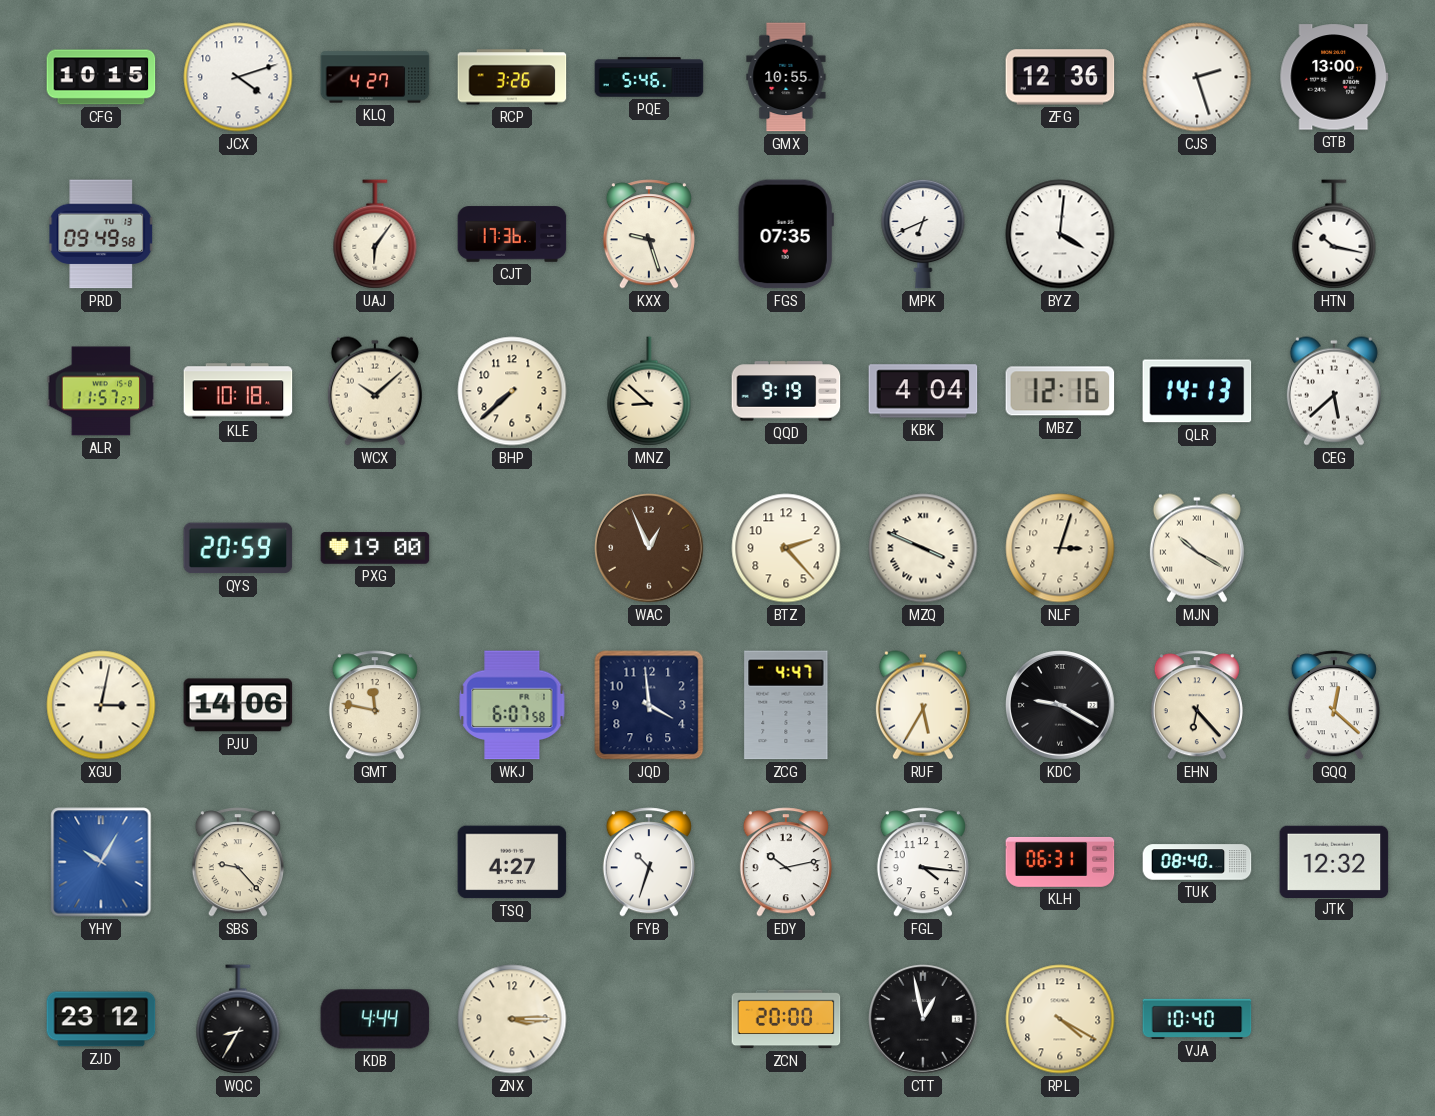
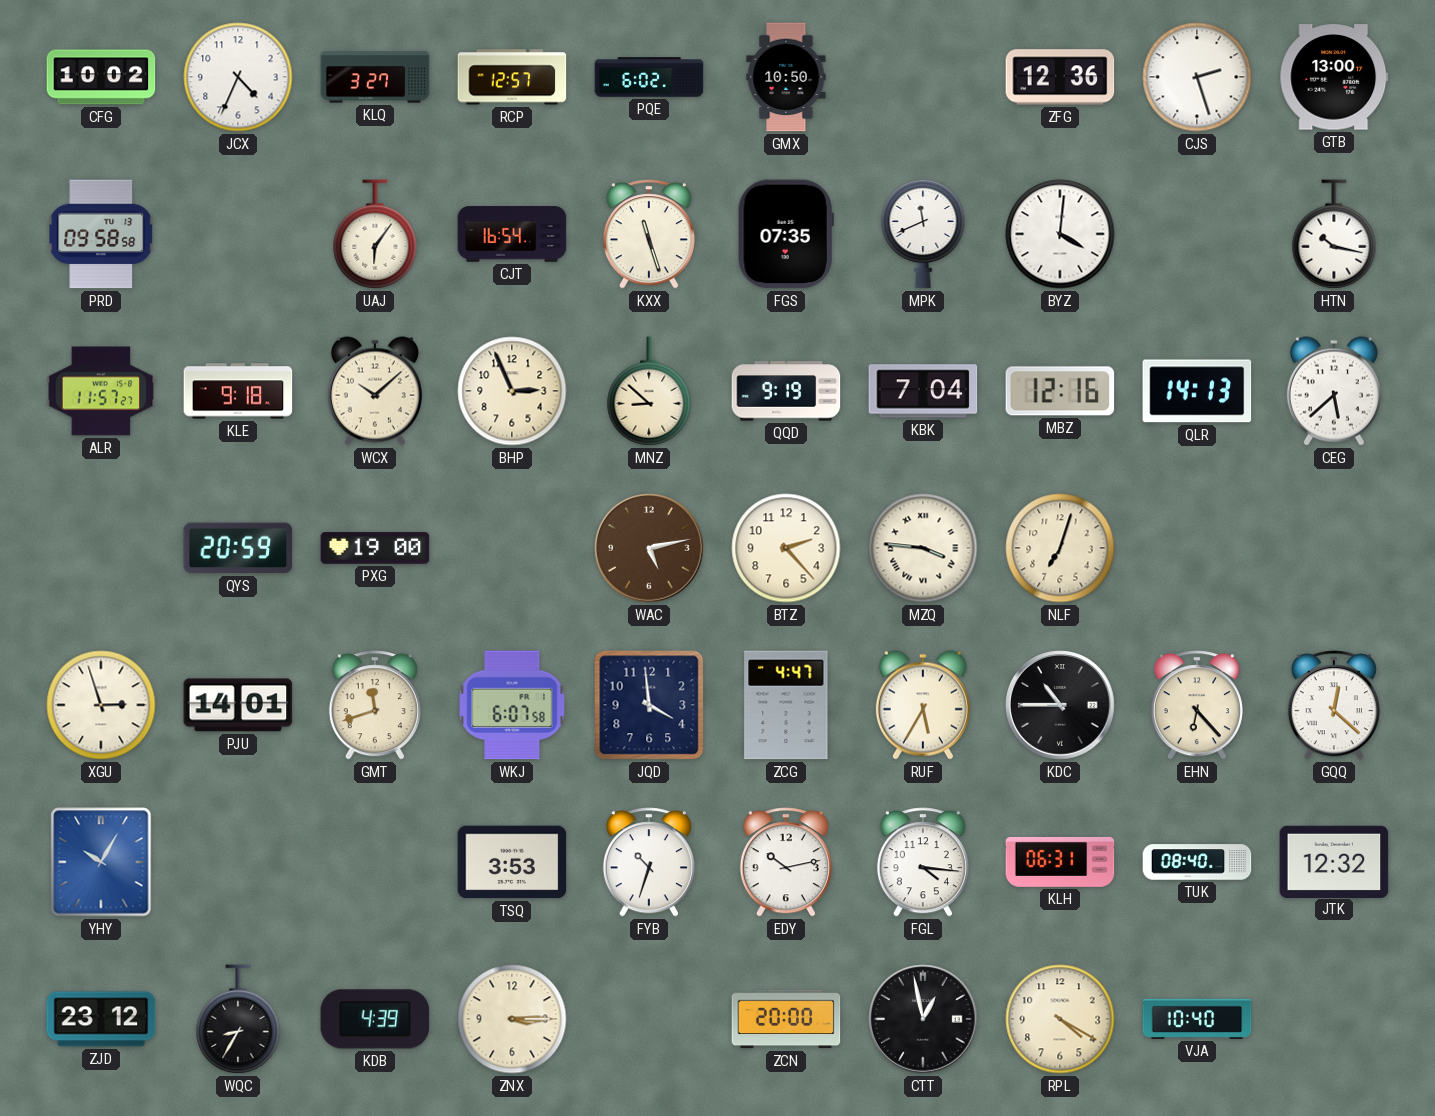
CFG: 10:15 -> 10:02 (101, 77)
JCX: 4:12 -> 4:34 (238, 77)
KLQ: 4:27 -> 3:27 (375, 77)
RCP: 3:26 -> 12:57 (512, 77)
PQE: 5:46 -> 6:02 (649, 77)
GMX: 10:55 -> 10:50 (786, 77)
PRD: 09:49 -> 09:58 (101, 234)
CJT: 17:36 -> 16:54 (512, 234)
KXX: 9:27 -> 11:27 (649, 234)
MPK: 6:41 -> 11:41 (923, 234)
KLE: 10:18 -> 9:18 (238, 391)
BHP: 7:38 -> 2:56 (512, 391)
KBK: 4:04 -> 7:04 (923, 391)
WAC: 12:56 -> 5:13 (649, 548)
MZQ: 3:49 -> 3:46 (923, 548)
NLF: 3:03 -> 7:03 (1060, 548)
MJN: 10:20 -> none (1197, 548)
XGU: 3:02 -> 2:57 (101, 705)
PJU: 14:06 -> 14:01 (238, 705)
GMT: 11:47 -> 11:42 (375, 705)
KDC: 9:20 -> 10:45 (1060, 705)
SBS: 9:23 -> none (238, 862)
TSQ: 4:27 -> 3:53 (512, 862)
KDB: 4:44 -> 4:39 (375, 1019)
